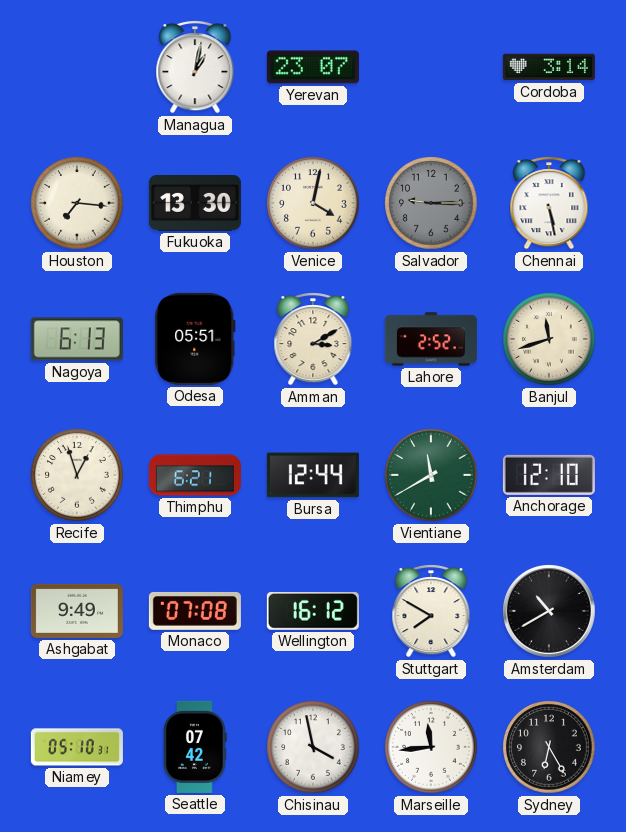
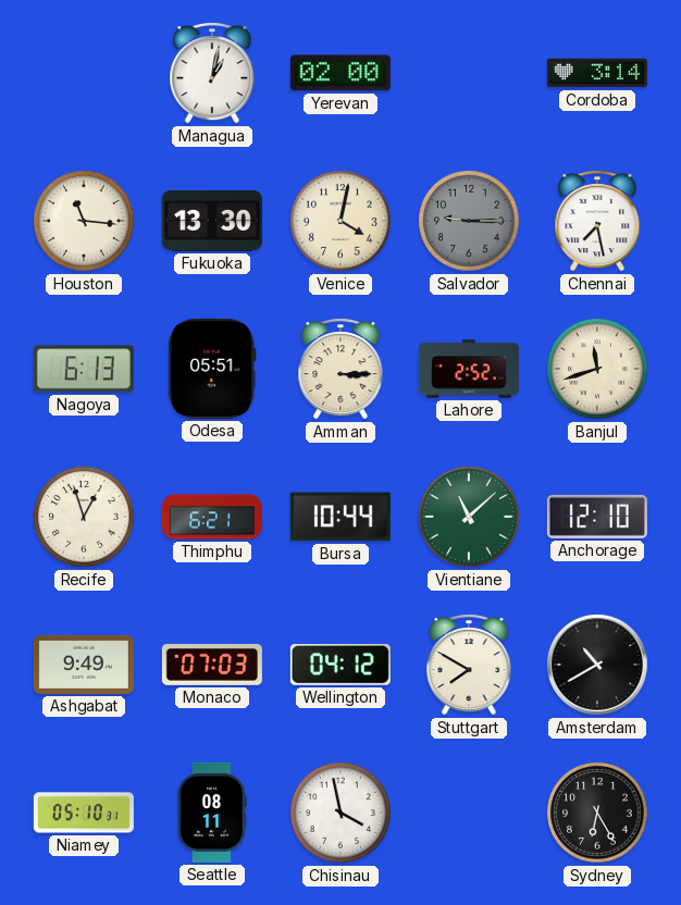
Yerevan: 23:07 -> 02:00 (340, 73)
Houston: 7:16 -> 11:16 (84, 221)
Chennai: 5:28 -> 7:28 (597, 221)
Amman: 3:10 -> 3:15 (340, 369)
Bursa: 12:44 -> 10:44 (340, 517)
Vientiane: 11:40 -> 11:08 (469, 517)
Monaco: 07:08 -> 07:03 (212, 665)
Wellington: 16:12 -> 04:12 (340, 666)
Seattle: 07:42 -> 08:11 (212, 813)
Marseille: 11:44 -> none (431, 747)
